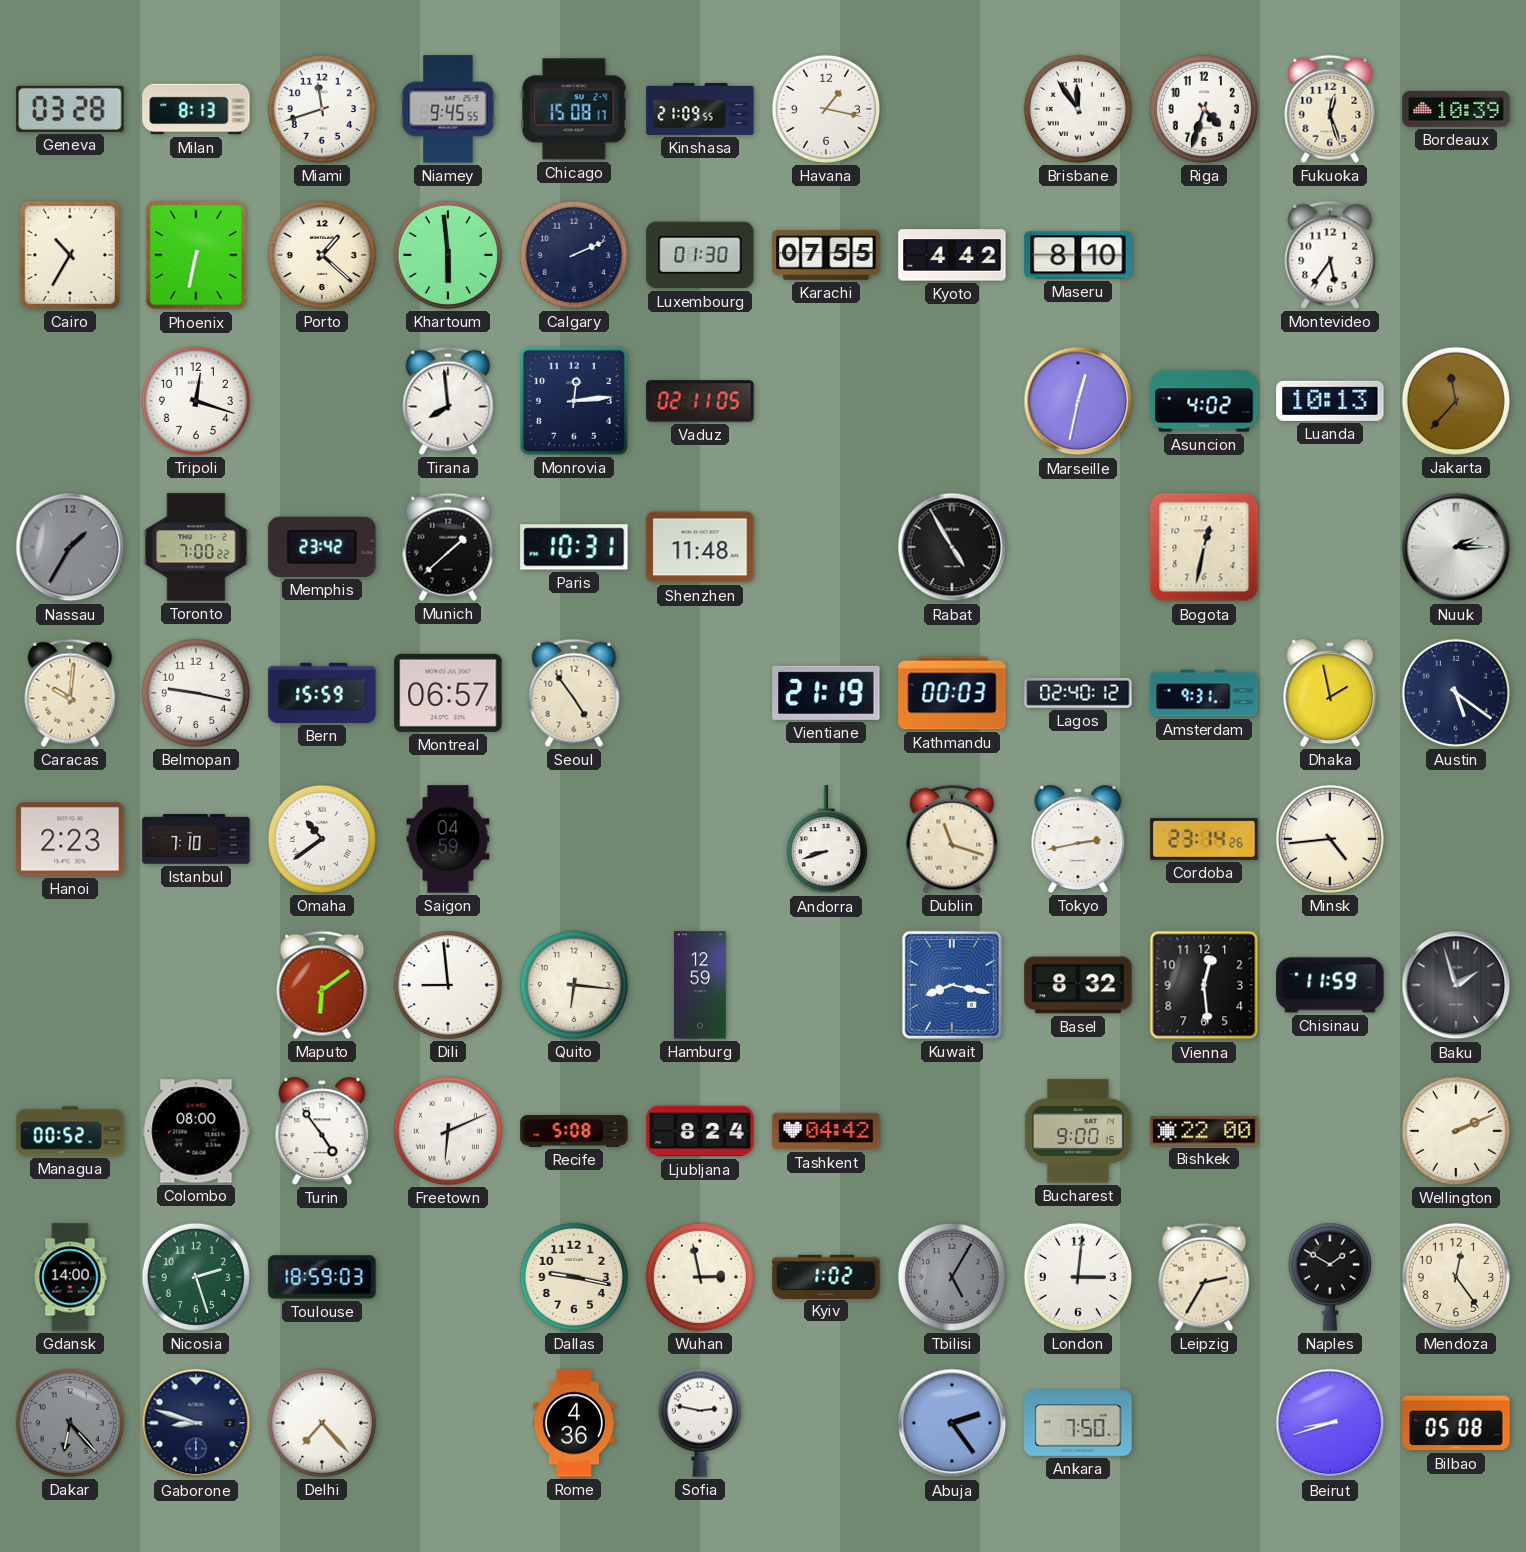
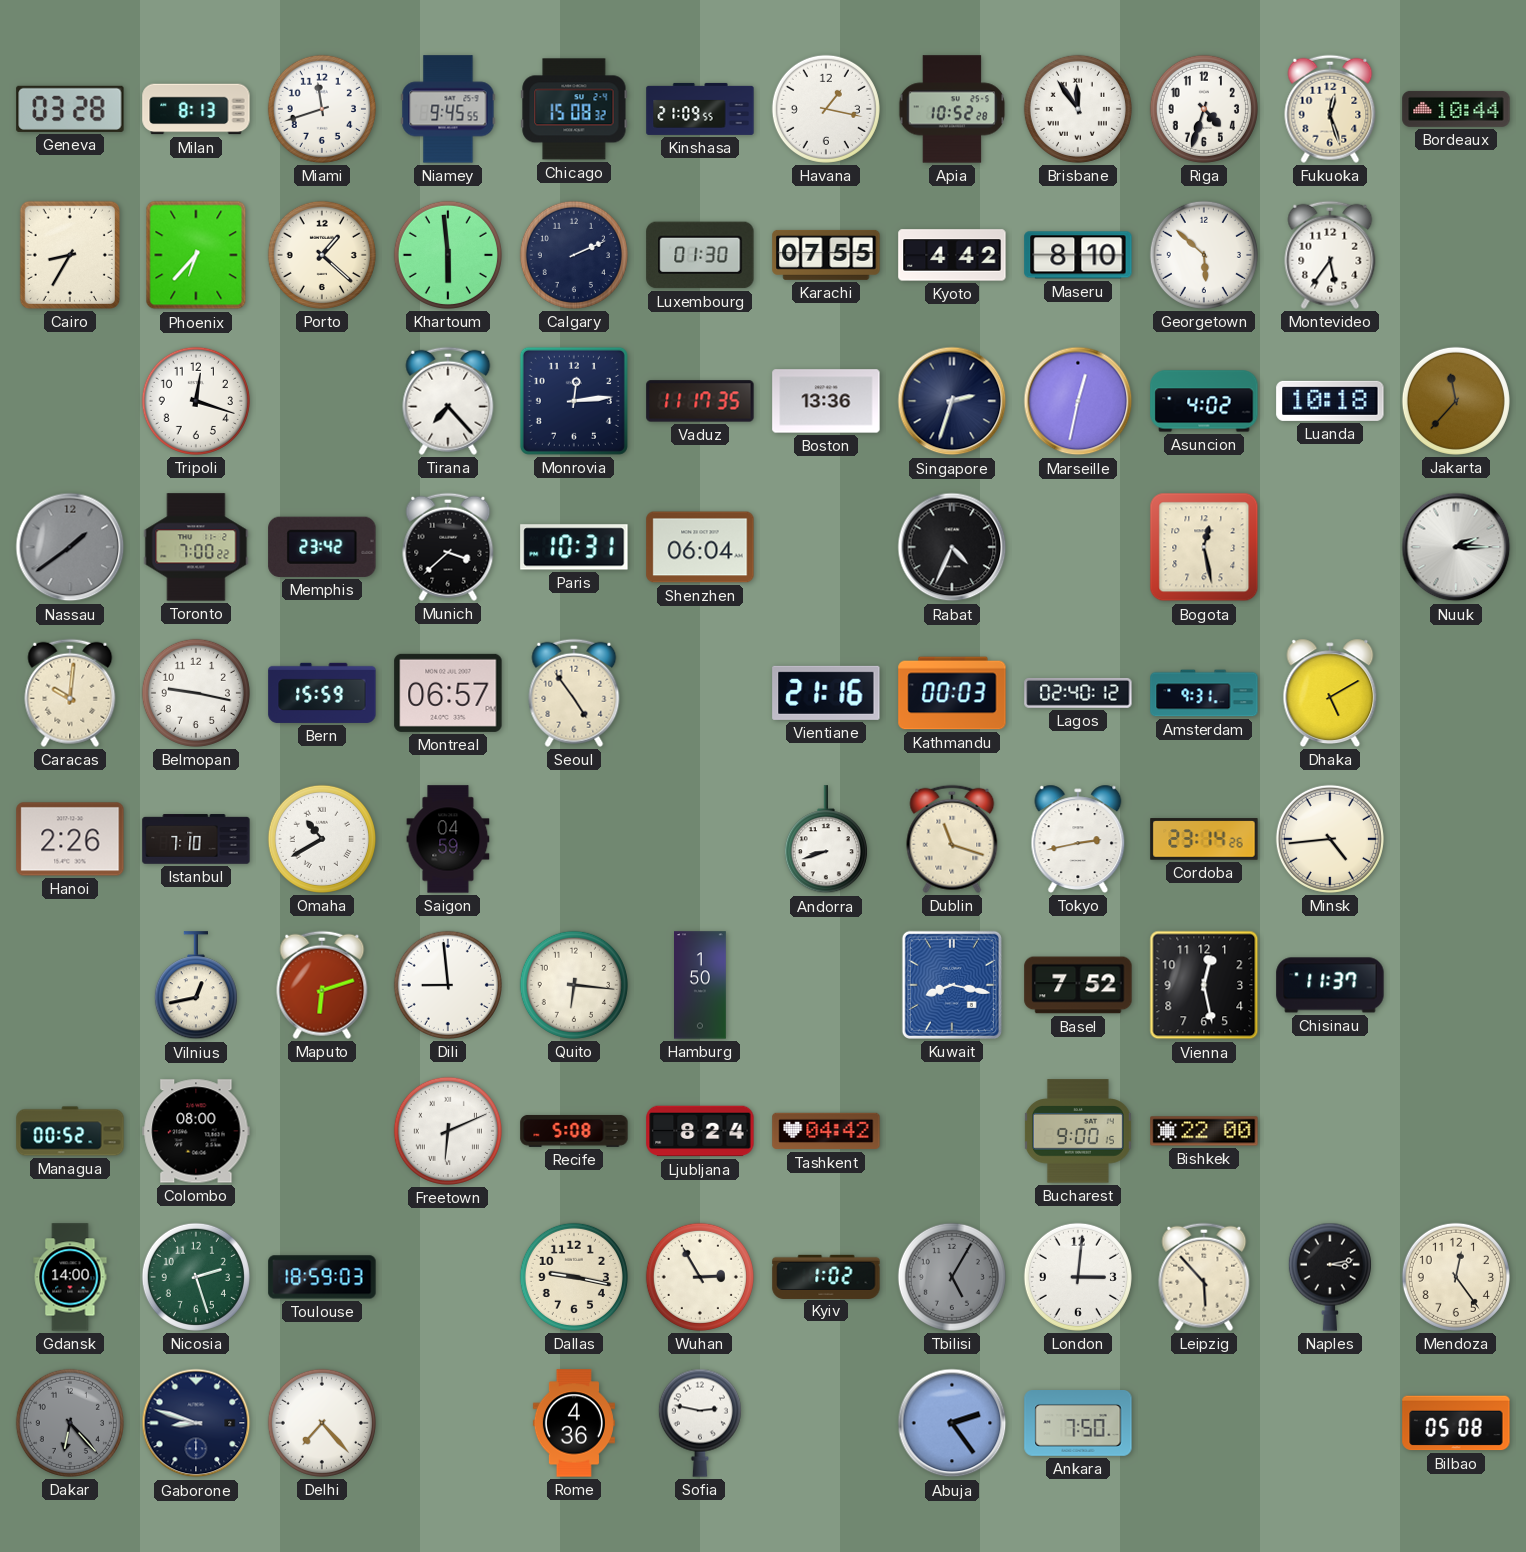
Chicago: 15:08:17 -> 15:08:32 (574, 109)
Apia: none -> 10:52 (952, 109)
Bordeaux: 10:39 -> 10:44 (1456, 109)
Cairo: 10:35 -> 8:35 (70, 255)
Phoenix: 6:32 -> 6:37 (196, 255)
Georgetown: none -> 5:52 (1204, 255)
Tirana: 7:59 -> 7:23 (448, 401)
Vaduz: 02:11 -> 11:17 (700, 401)
Boston: none -> 13:36 (826, 401)
Singapore: none -> 2:33 (952, 401)
Luanda: 10:13 -> 10:18 (1330, 401)
Nassau: 1:35 -> 1:39 (70, 547)
Munich: 1:38 -> 3:38 (448, 547)
Shenzhen: 11:48 -> 06:04 (700, 547)
Rabat: 4:55 -> 4:34 (952, 547)
Bogota: 12:32 -> 12:28 (1204, 547)
Vientiane: 21:19 -> 21:16 (826, 693)
Dhaka: 1:58 -> 5:10 (1330, 693)
Austin: 5:21 -> none (1456, 693)
Hanoi: 2:23 -> 2:26 (70, 839)
Omaha: 10:39 -> 10:40 (322, 839)
Vilnius: none -> 12:43 (196, 986)
Maputo: 6:09 -> 6:12 (322, 985)
Hamburg: 12:59 -> 1:50 (701, 985)
Basel: 8:32 -> 7:52 (1078, 985)
Vienna: 12:29 -> 12:28 (1204, 985)
Chisinau: 11:59 -> 11:37 (1330, 985)
Baku: 1:57 -> none (1456, 985)
Turin: 4:54 -> none (322, 1131)
Wellington: 2:11 -> none (1456, 1131)
Wuhan: 2:58 -> 2:55 (700, 1277)
Leipzig: 2:35 -> 5:53 (1204, 1277)
Naples: 1:50 -> 3:13 (1330, 1277)
Beirut: 8:42 -> none (1330, 1423)
